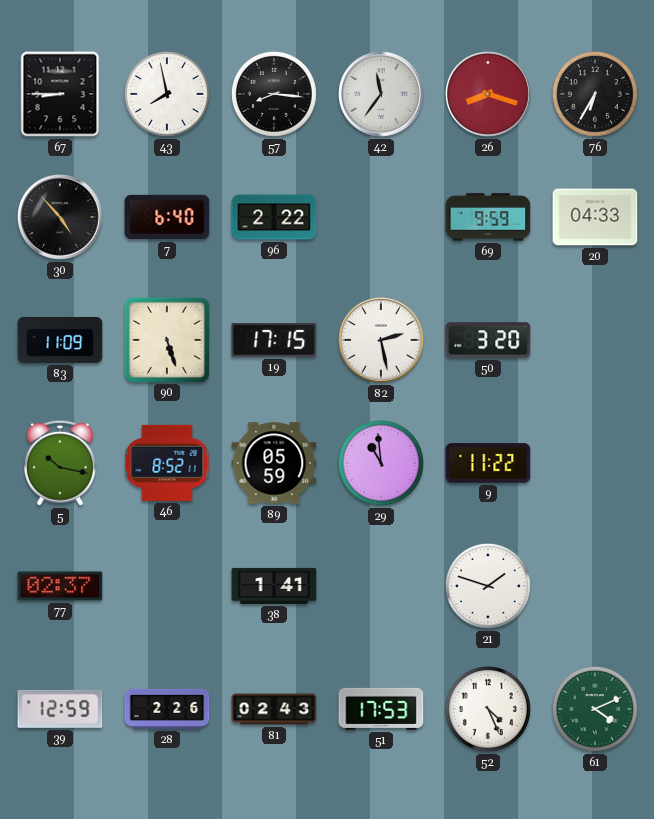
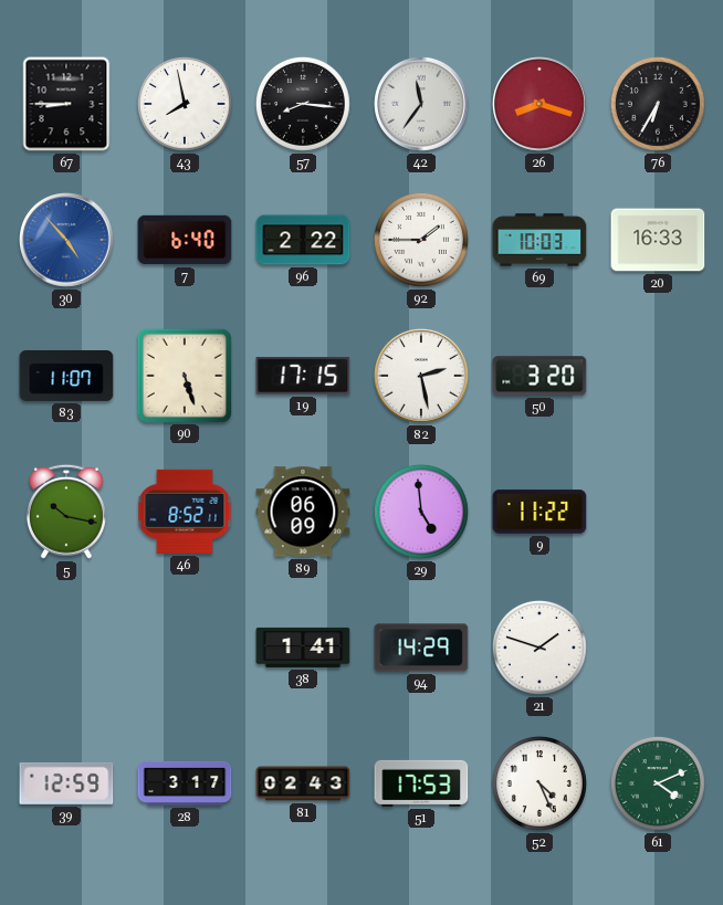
30 dial: black -> blue (67, 241)
92: none -> 1:45 (421, 240)
69: 9:59 -> 10:03 (539, 240)
20: 04:33 -> 16:33 (658, 240)
83: 11:09 -> 11:07 (66, 376)
89: 05:59 -> 06:09 (303, 512)
29: 10:59 -> 4:59 (421, 512)
77: 02:37 -> none (60, 586)
94: none -> 14:29 (421, 648)
28: 2:26 -> 3:17 (185, 783)
